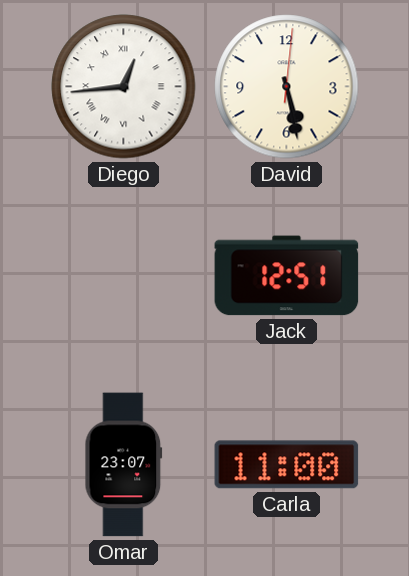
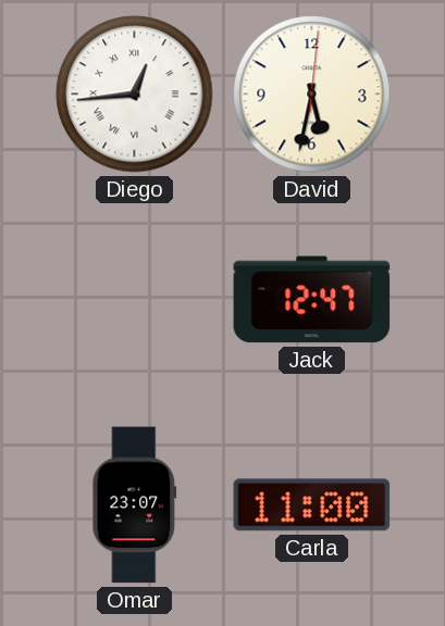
David: 5:28 -> 5:32 (312, 95)
Jack: 12:51 -> 12:47 (312, 300)
